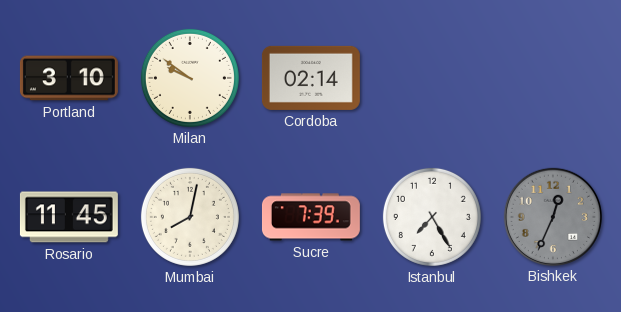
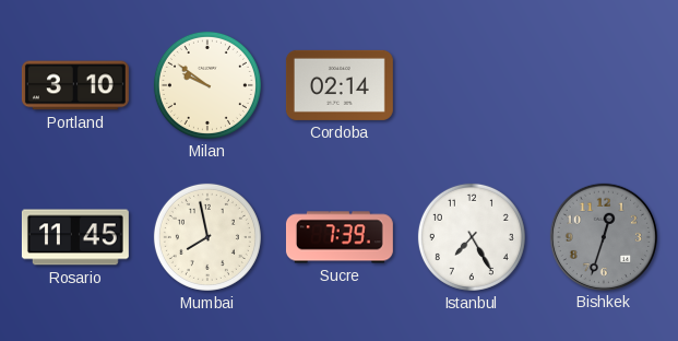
Mumbai: 8:02 -> 7:58 (207, 237)
Bishkek: 12:34 -> 12:33 (603, 236)
